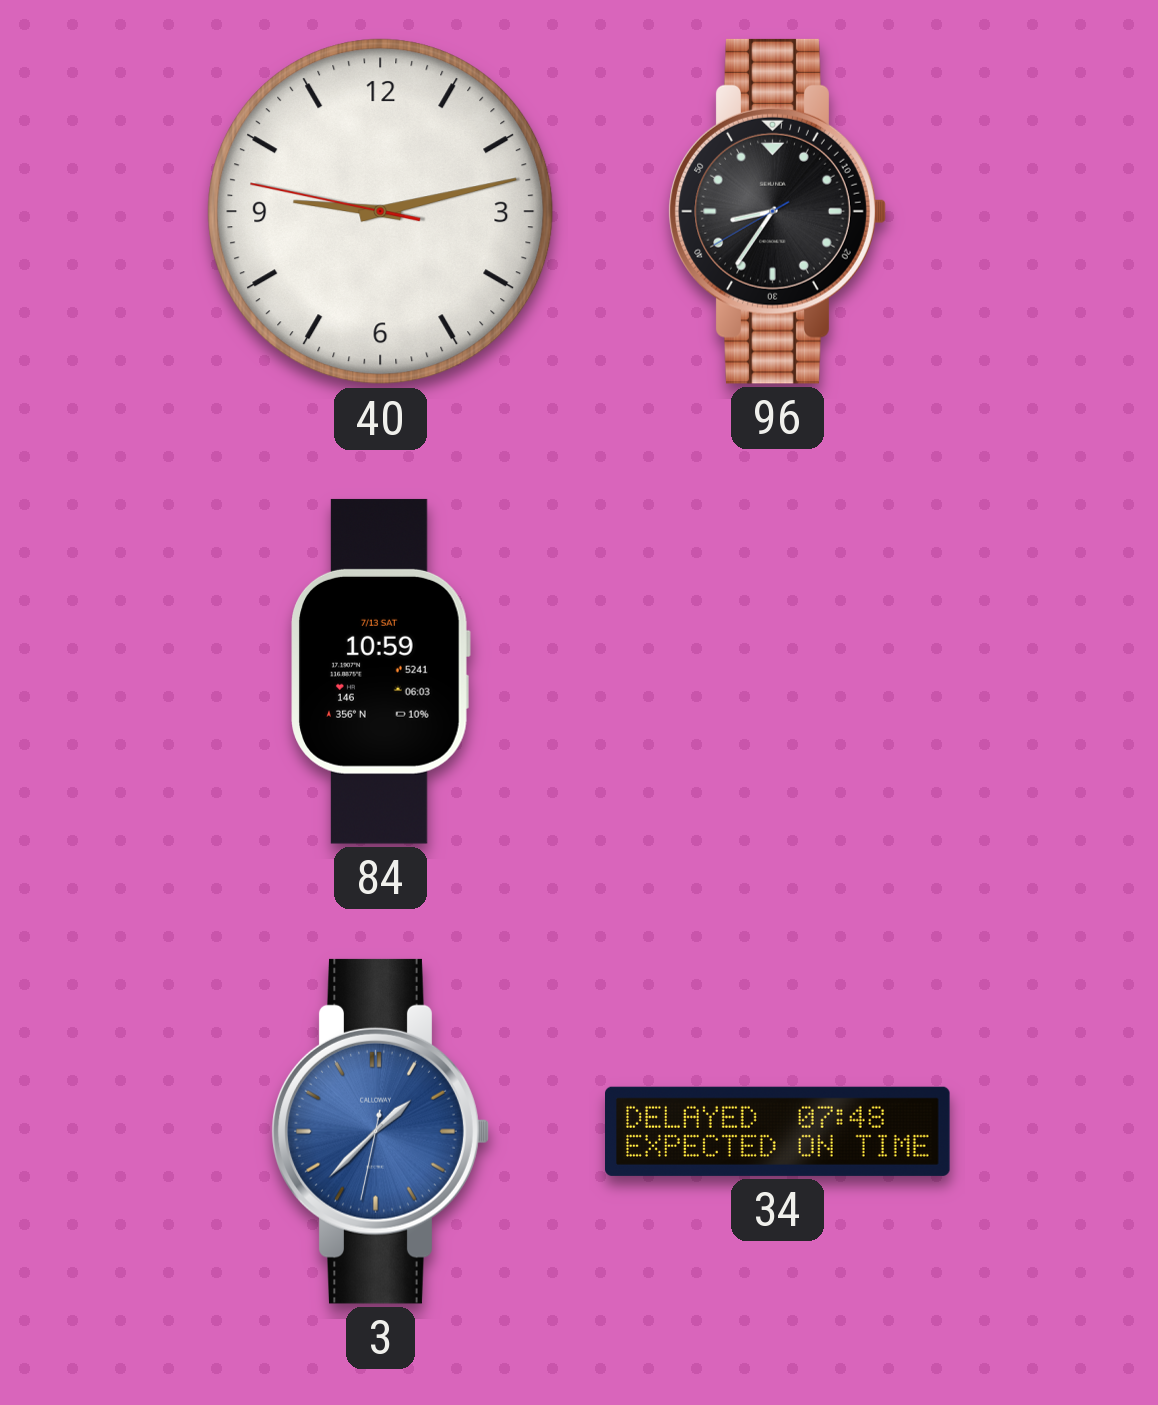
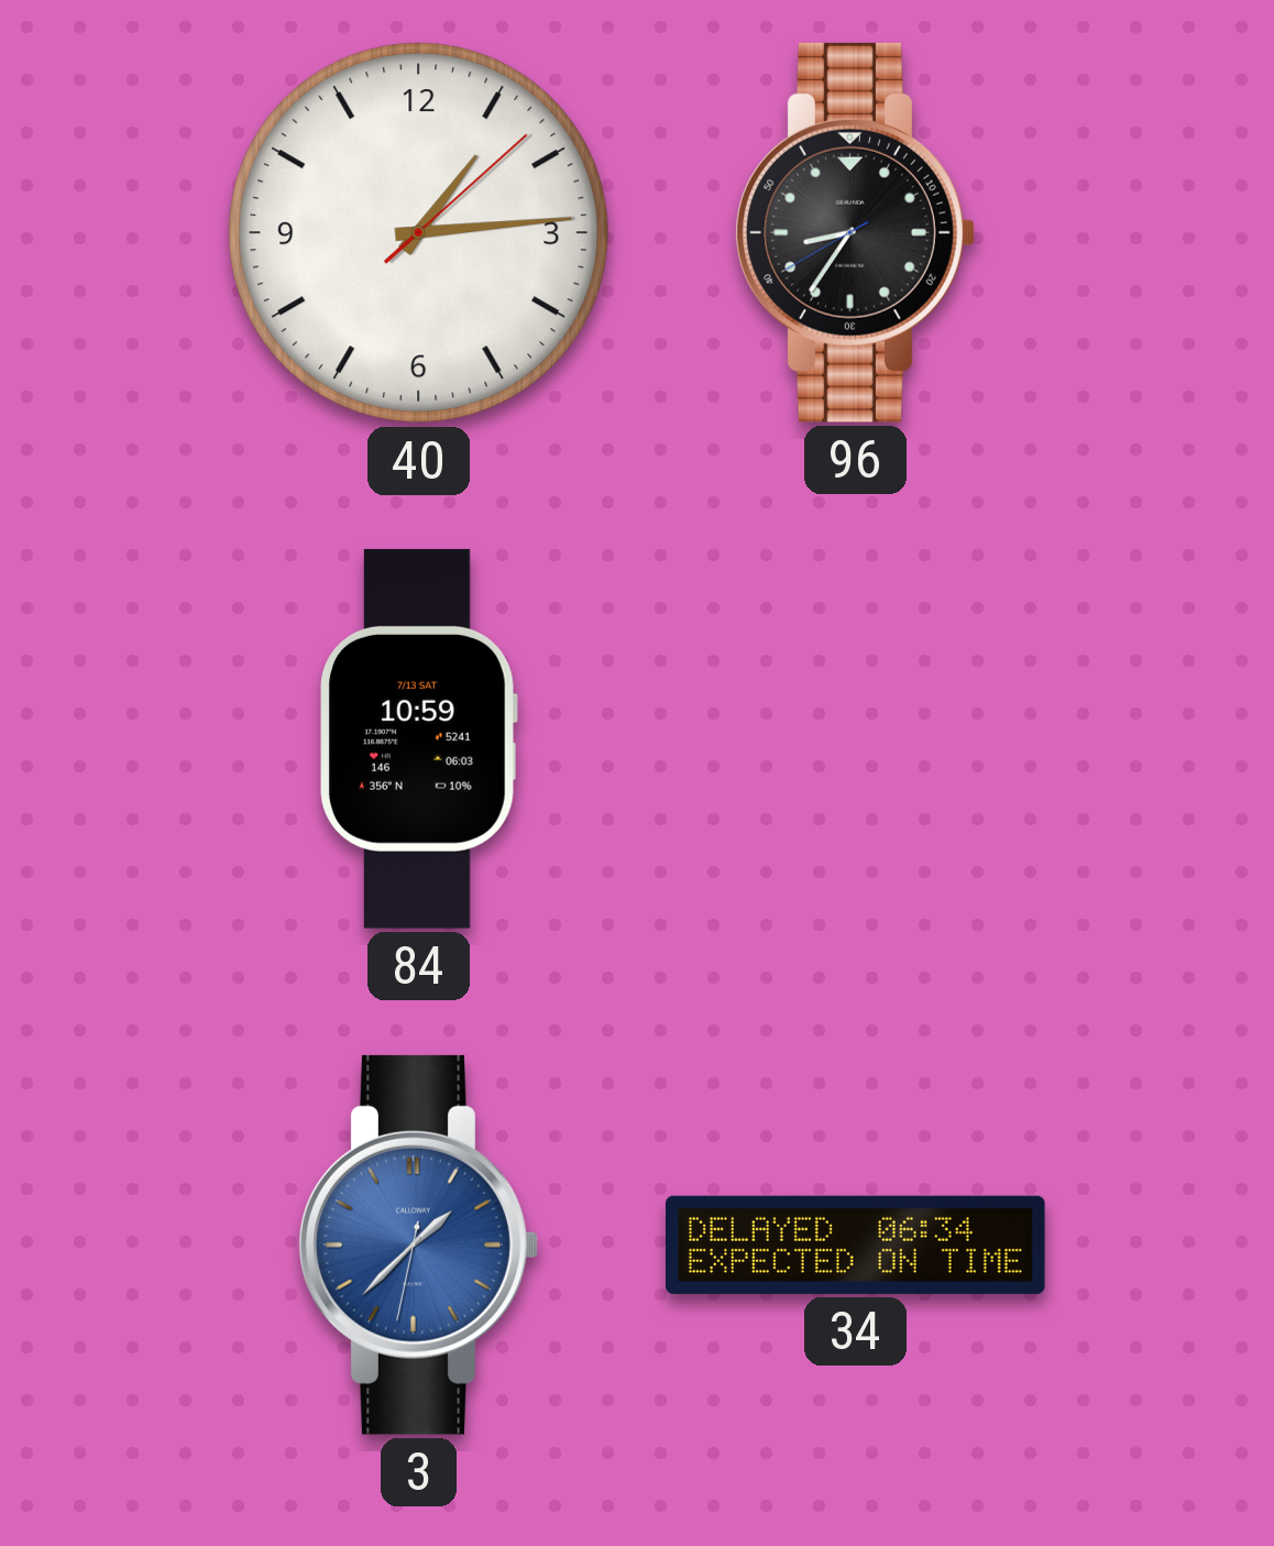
40: 9:12 -> 1:14 (419, 233)
34: 07:48 -> 06:34 (856, 1245)
